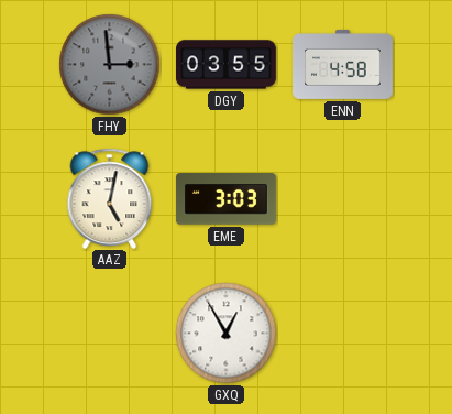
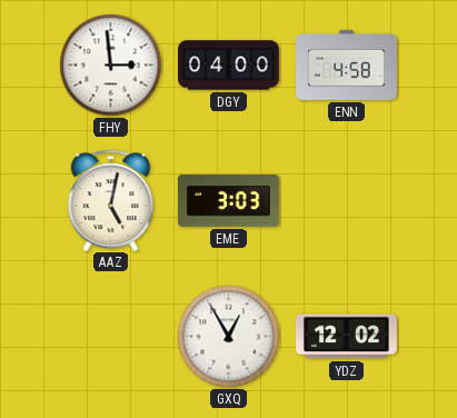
FHY dial: grey -> white (111, 66)
DGY: 03:55 -> 04:00 (229, 66)
YDZ: none -> 12:02 (346, 337)
